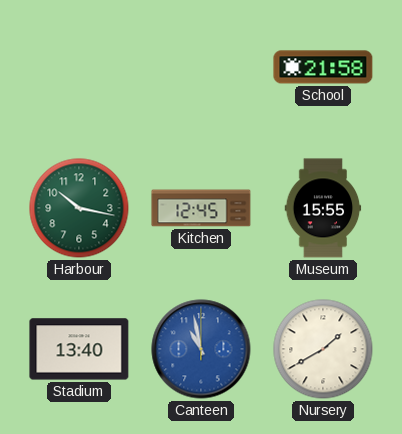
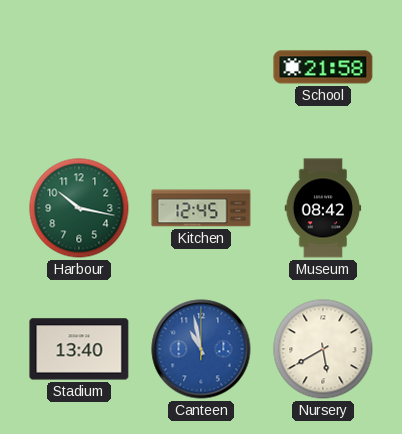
Museum: 15:55 -> 08:42 (323, 208)
Nursery: 1:40 -> 5:40 (323, 349)
